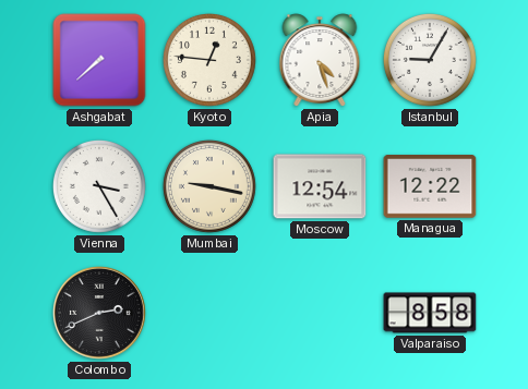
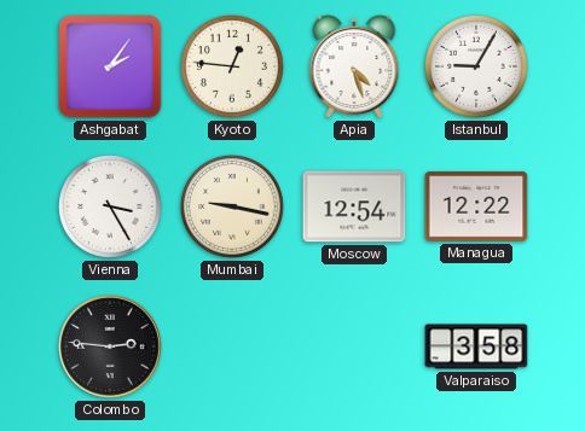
Ashgabat: 7:38 -> 2:06 (110, 66)
Colombo: 2:41 -> 2:46 (111, 348)
Valparaiso: 8:58 -> 3:58 (476, 346)
